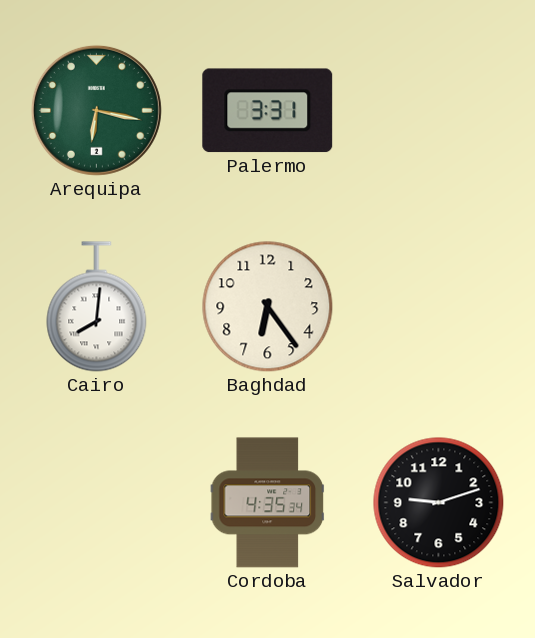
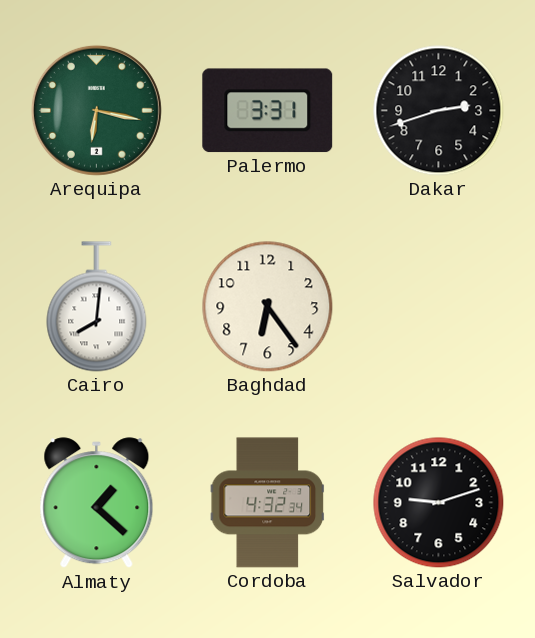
Dakar: none -> 2:42 (439, 111)
Almaty: none -> 1:22 (97, 503)
Cordoba: 4:35 -> 4:32 (268, 503)
